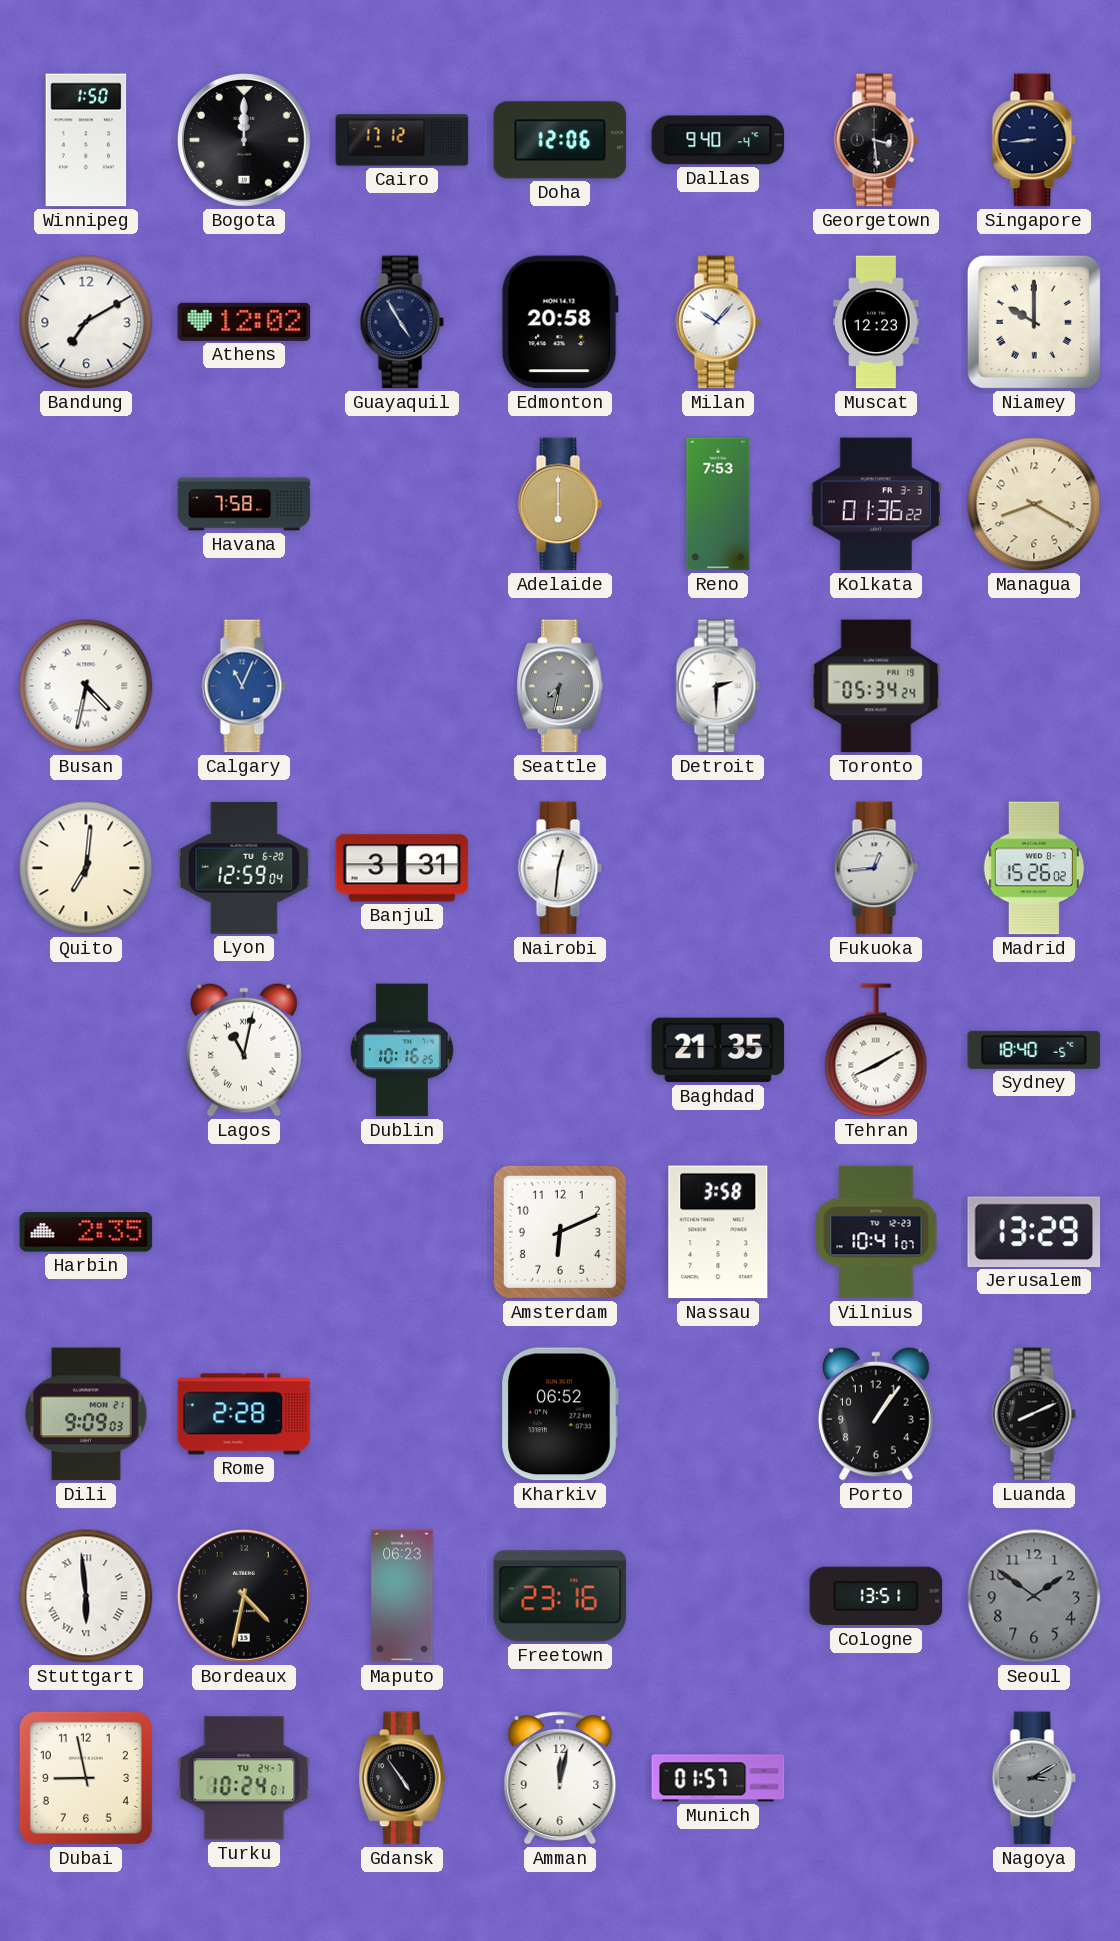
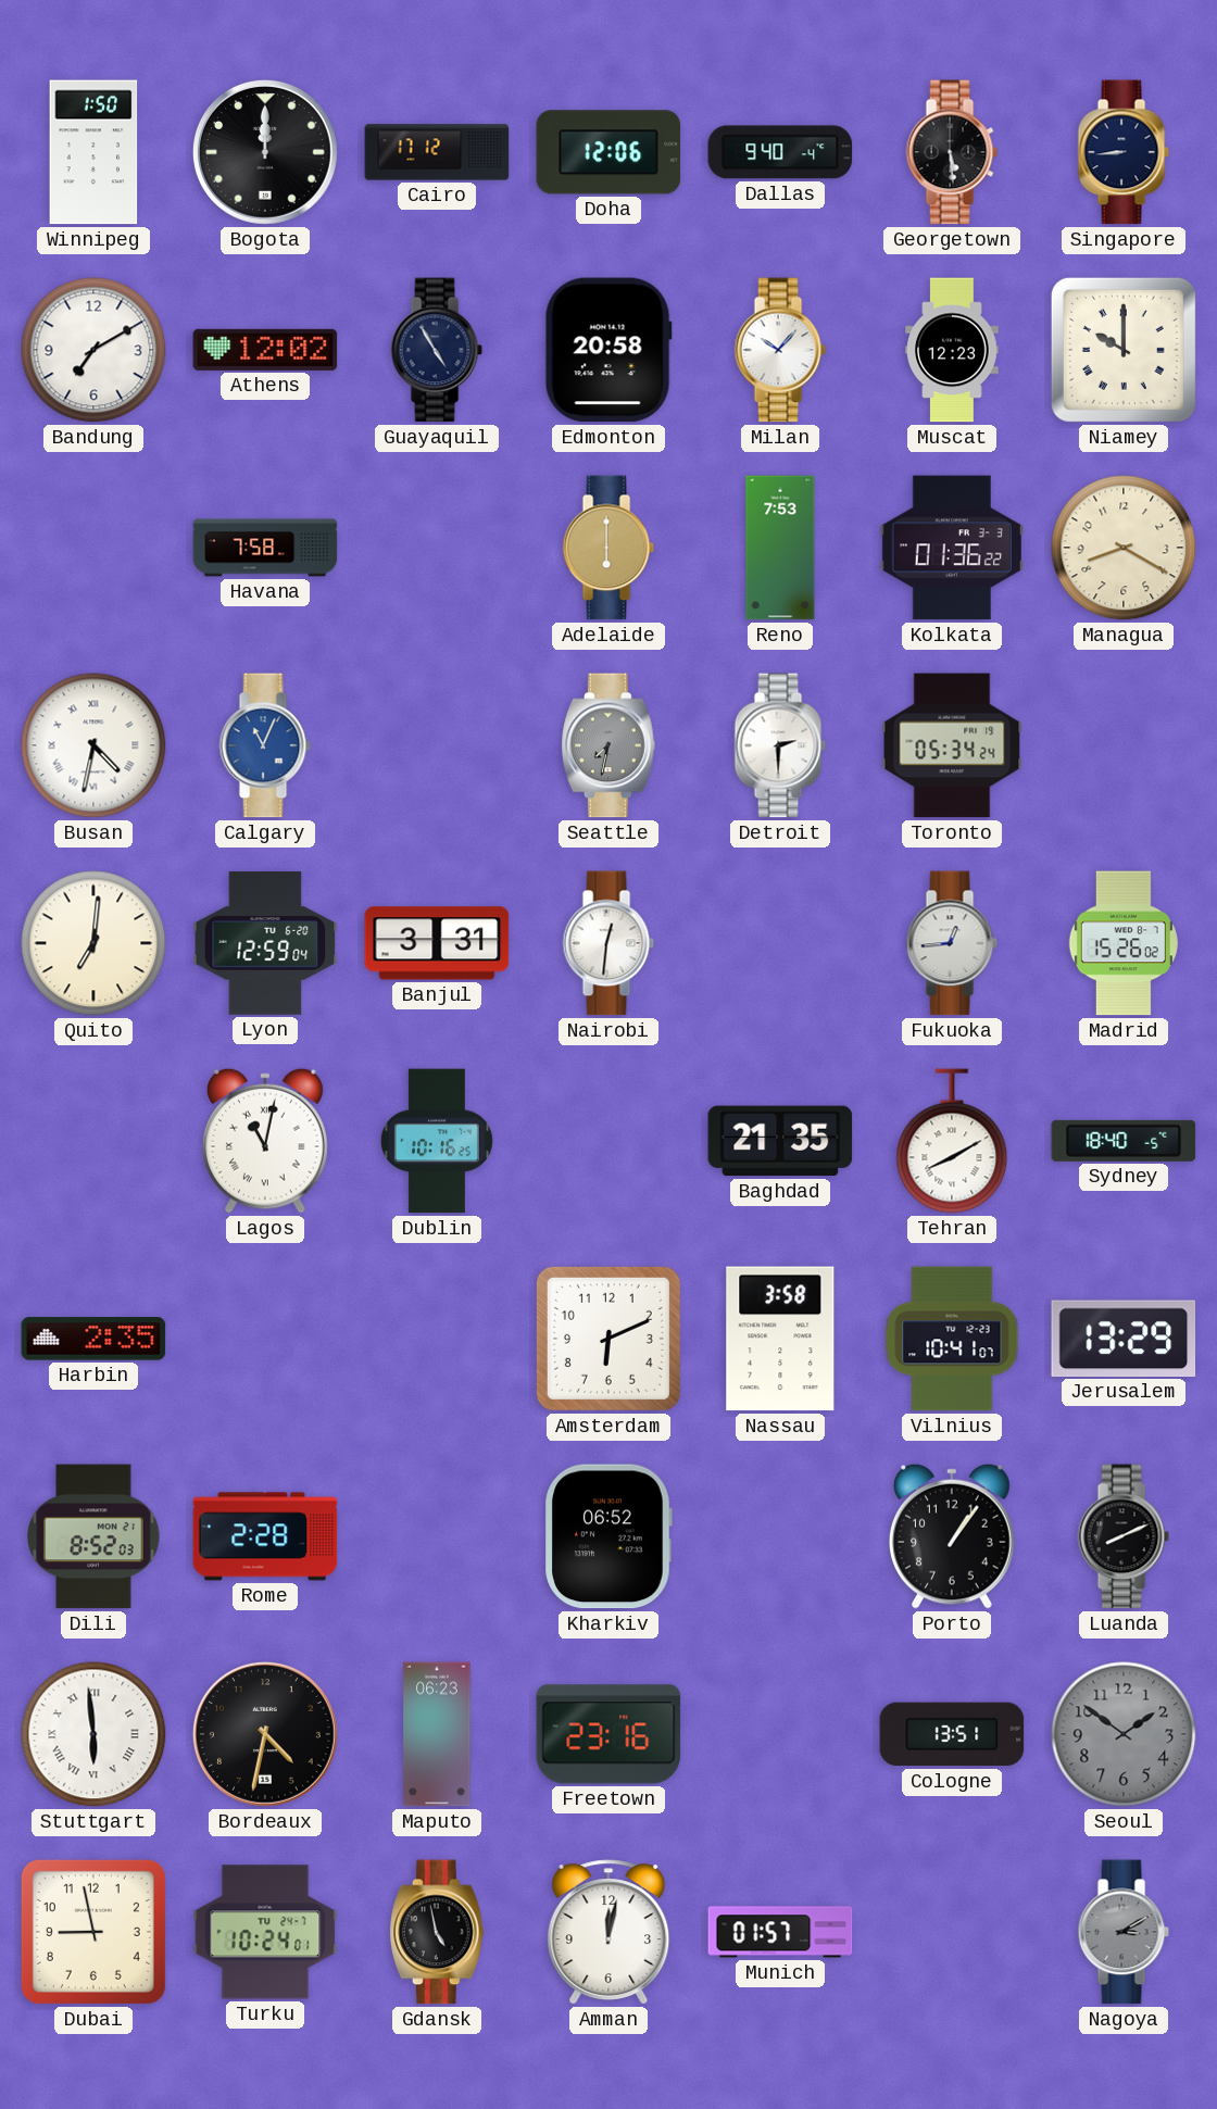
Georgetown: 3:29 -> 5:29 (952, 152)
Dili: 9:09 -> 8:52 (93, 1536)
Gdansk: 4:54 -> 4:58 (438, 1932)
